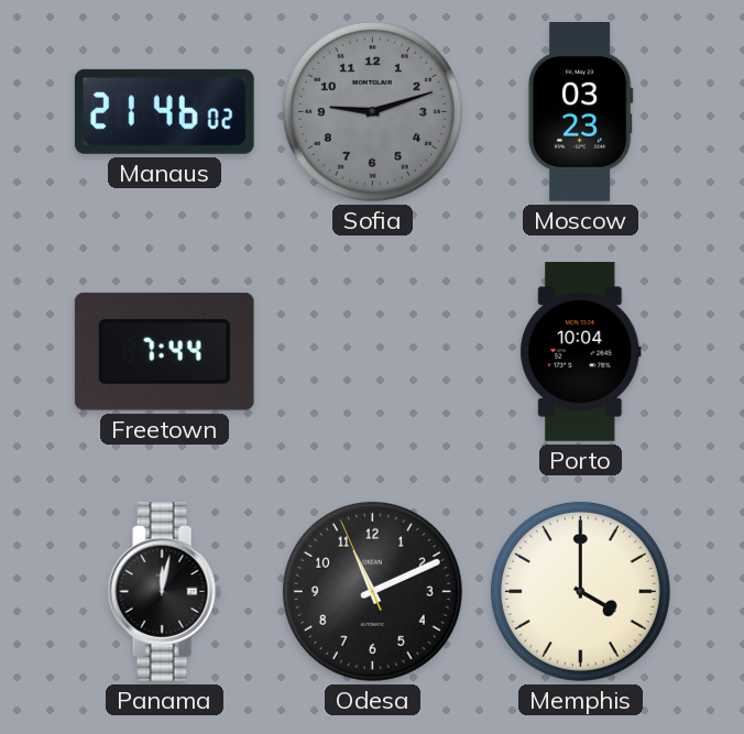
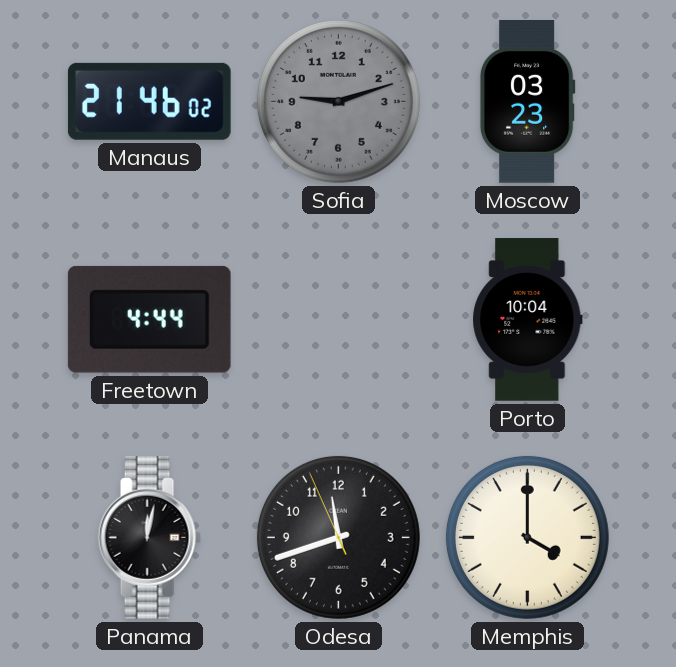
Freetown: 7:44 -> 4:44 (149, 319)
Odesa: 11:10 -> 11:41 (338, 537)
